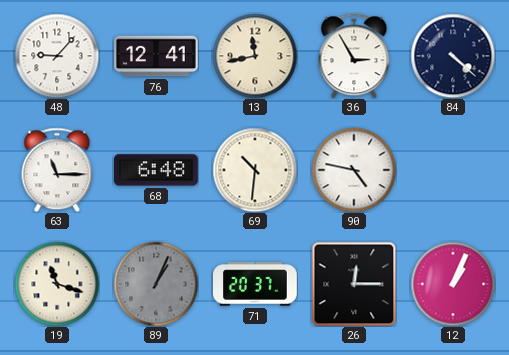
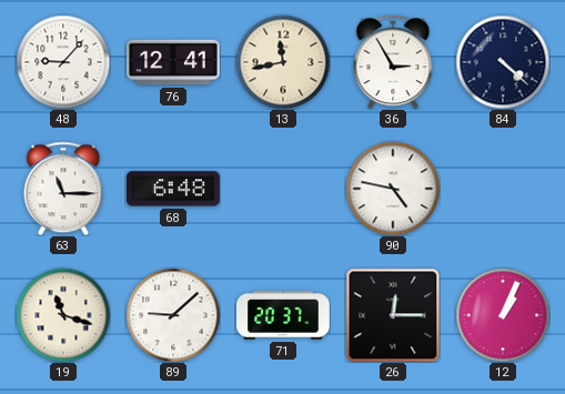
69: 10:31 -> none (255, 170)
89: 1:04 -> 9:08 (173, 315)
89 dial: grey -> white (173, 315)
